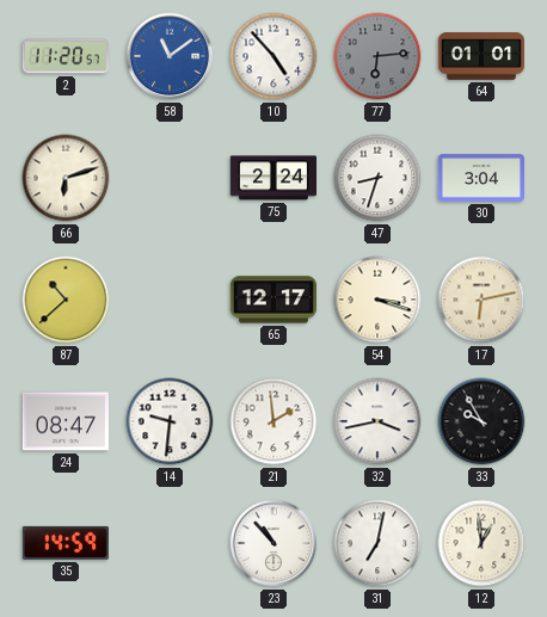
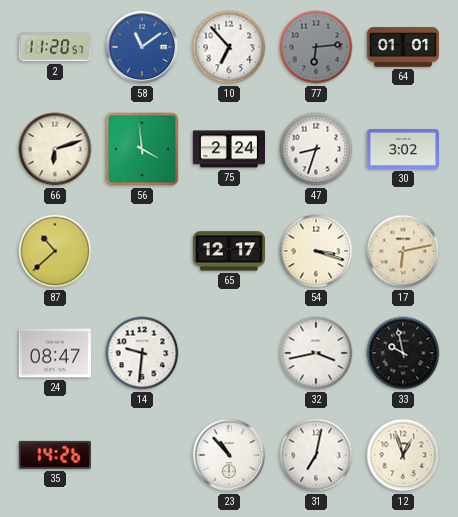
10: 4:53 -> 6:53 (229, 47)
56: none -> 3:59 (142, 149)
30: 3:04 -> 3:02 (402, 149)
21: 1:59 -> none (273, 421)
33: 9:55 -> 9:58 (403, 353)
35: 14:59 -> 14:26 (55, 455)
12: 12:59 -> 12:57 (403, 455)
